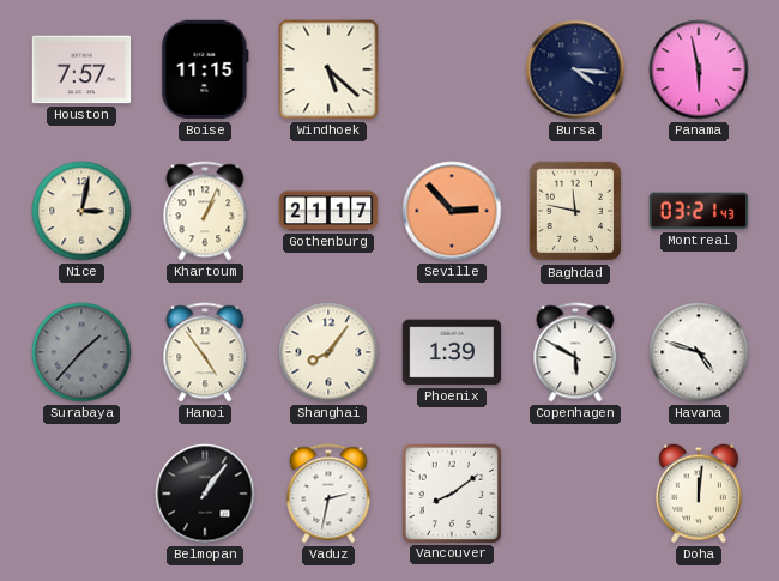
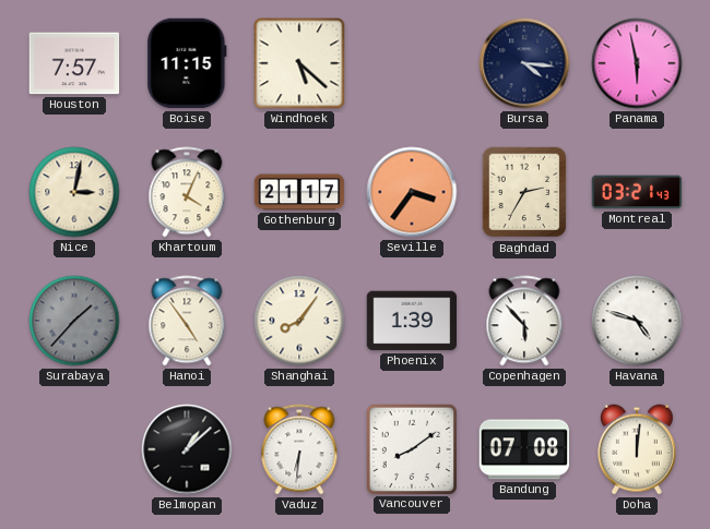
Khartoum: 1:04 -> 4:04 (187, 192)
Seville: 2:53 -> 3:36 (412, 192)
Baghdad: 11:47 -> 2:35 (524, 192)
Copenhagen: 5:50 -> 5:53 (524, 321)
Belmopan: 1:06 -> 1:08 (187, 449)
Vaduz: 2:32 -> 6:31 (299, 449)
Bandung: none -> 07:08 (524, 449)
